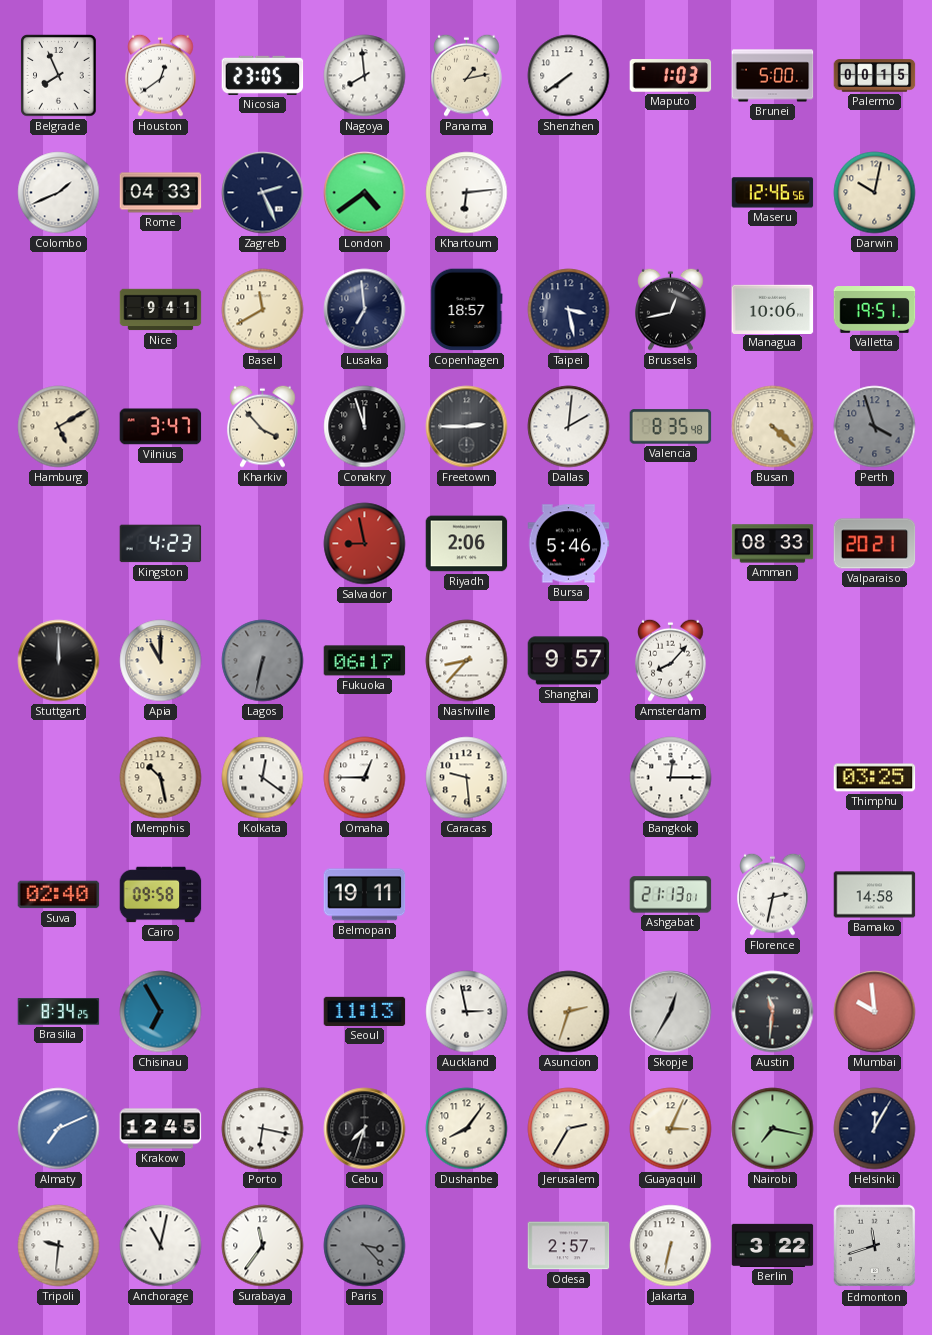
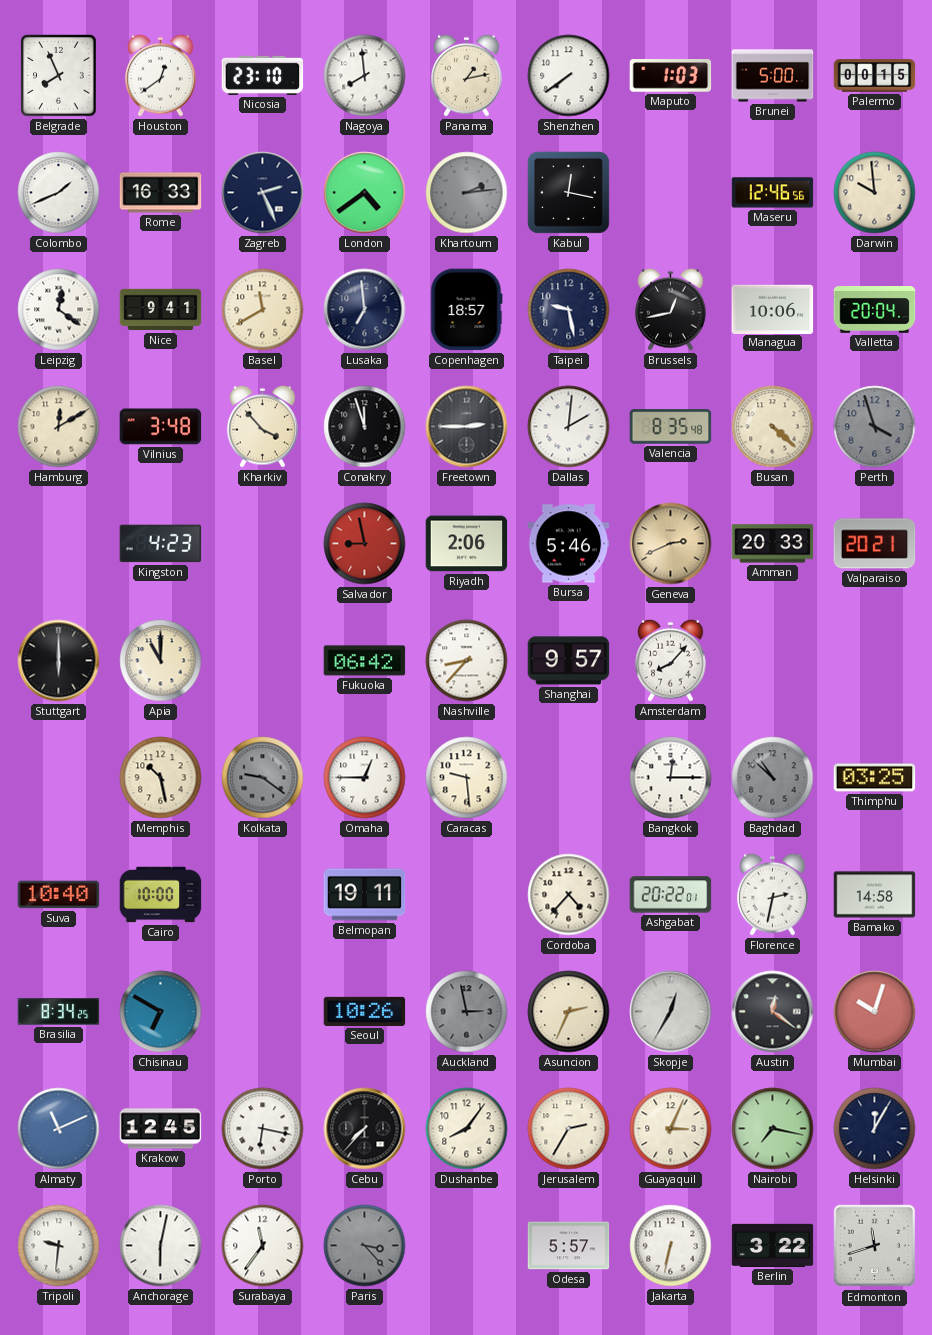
Nicosia: 23:05 -> 23:10 (263, 75)
Rome: 04:33 -> 16:33 (161, 193)
Khartoum: 6:14 -> 2:14 (467, 193)
Khartoum dial: white -> grey (467, 193)
Kabul: none -> 12:17 (568, 192)
Darwin: 10:02 -> 9:59 (875, 193)
Leipzig: none -> 12:21 (59, 310)
Taipei: 3:28 -> 9:28 (569, 310)
Valletta: 19:51 -> 20:04 (875, 310)
Hamburg: 5:10 -> 12:10 (59, 427)
Vilnius: 3:47 -> 3:48 (161, 427)
Geneva: none -> 2:41 (671, 544)
Amman: 08:33 -> 20:33 (773, 544)
Stuttgart: 12:00 -> 6:00 (59, 661)
Lagos: 6:32 -> none (263, 661)
Fukuoka: 06:17 -> 06:42 (365, 661)
Kolkata: 12:21 -> 9:21 (263, 778)
Kolkata dial: white -> grey (263, 778)
Baghdad: none -> 10:52 (773, 778)
Suva: 02:40 -> 10:40 (59, 895)
Cairo: 09:58 -> 10:00 (161, 895)
Cordoba: none -> 4:37 (569, 895)
Ashgabat: 21:13 -> 20:22 (671, 895)
Chisinau: 6:55 -> 6:50 (161, 1012)
Seoul: 11:13 -> 10:26 (365, 1011)
Auckland dial: white -> grey (467, 1012)
Asuncion: 2:33 -> 2:34 (569, 1012)
Austin: 11:31 -> 12:21 (773, 1012)
Mumbai: 9:59 -> 10:03 (875, 1012)
Almaty: 7:11 -> 11:11 (59, 1129)
Cebu: 7:33 -> 7:37 (365, 1129)
Anchorage: 11:02 -> 6:02 (161, 1246)
Odesa: 2:57 -> 5:57 (569, 1246)
